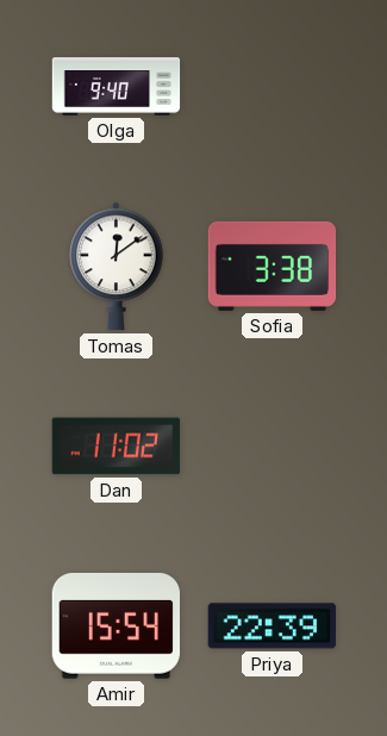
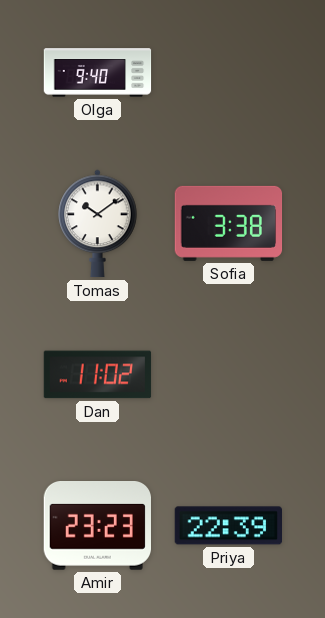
Tomas: 12:09 -> 10:09 (98, 224)
Amir: 15:54 -> 23:23 (97, 526)
